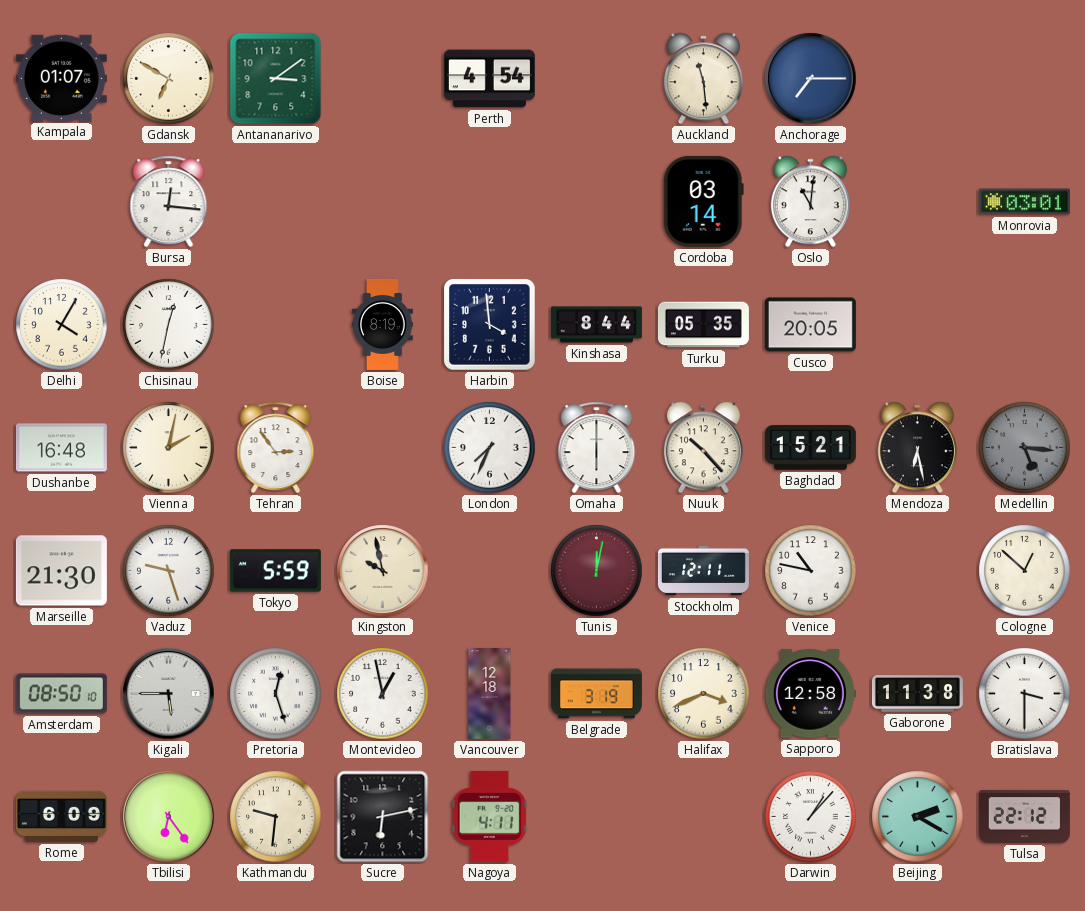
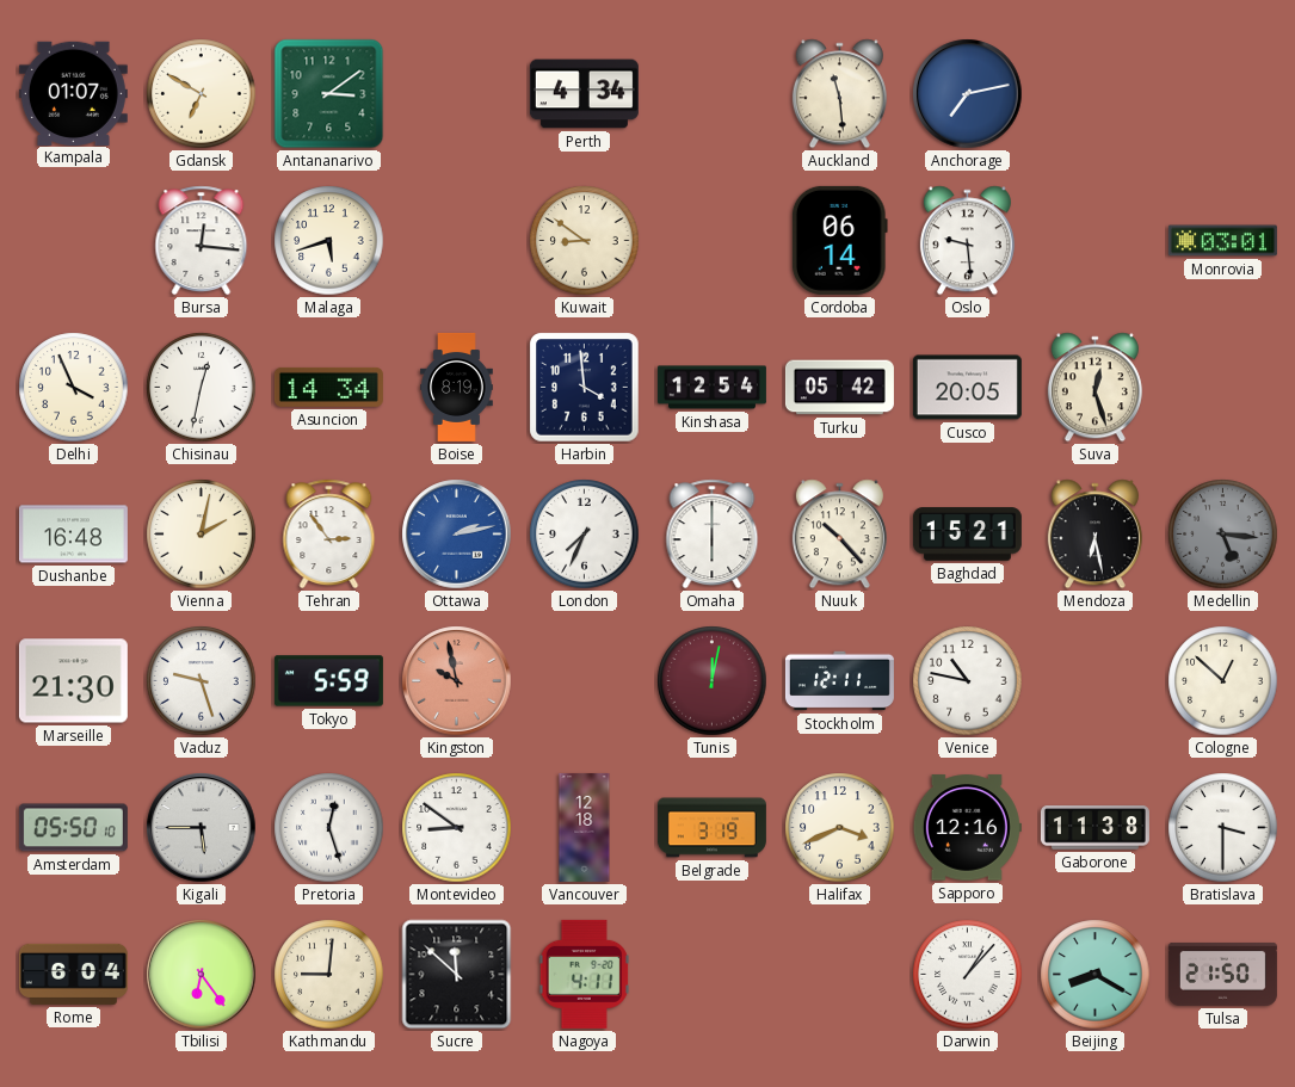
Perth: 4:54 -> 4:34 (584, 94)
Anchorage: 7:15 -> 7:13 (968, 94)
Malaga: none -> 5:42 (329, 241)
Kuwait: none -> 8:51 (585, 241)
Cordoba: 03:14 -> 06:14 (839, 240)
Oslo: 11:01 -> 9:29 (967, 241)
Delhi: 4:05 -> 3:56 (74, 388)
Asuncion: none -> 14:34 (328, 387)
Kinshasa: 8:44 -> 12:54 (711, 388)
Turku: 05:35 -> 05:42 (839, 388)
Suva: none -> 12:27 (1094, 388)
Ottawa: none -> 2:13 (457, 535)
Kingston dial: cream -> salmon (457, 681)
Amsterdam: 08:50 -> 05:50 (73, 828)
Montevideo: 12:58 -> 8:51 (457, 828)
Sapporo: 12:58 -> 12:16 (967, 828)
Rome: 6:09 -> 6:04 (73, 974)
Kathmandu: 9:31 -> 9:01 (329, 975)
Sucre: 6:13 -> 11:52 (457, 975)
Beijing: 2:20 -> 8:20 (1096, 975)
Tulsa: 22:12 -> 21:50 (1222, 974)
